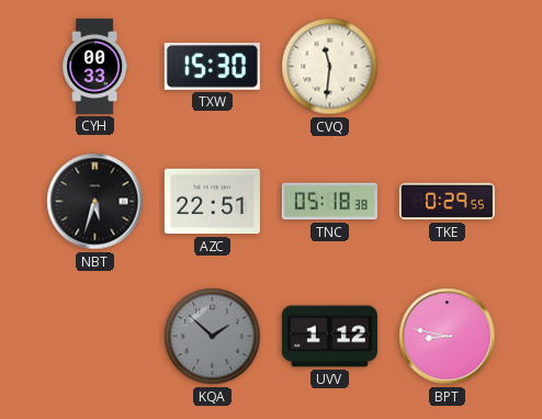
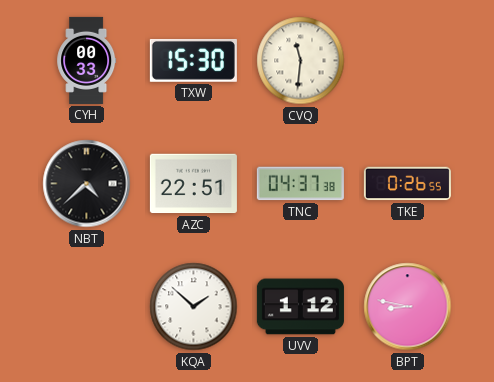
NBT: 5:33 -> 4:38 (87, 184)
TNC: 05:18 -> 04:37 (300, 184)
TKE: 0:29 -> 0:26 (407, 184)
KQA dial: grey -> white (194, 307)
